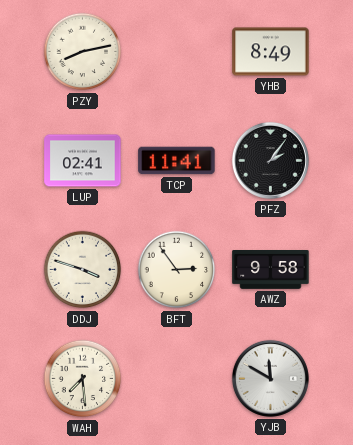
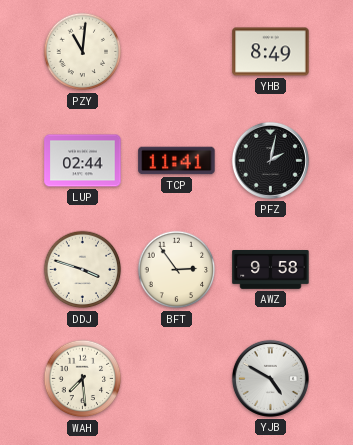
PZY: 8:13 -> 11:01 (83, 52)
LUP: 02:41 -> 02:44 (83, 161)
PFZ: 2:06 -> 2:02 (270, 160)
YJB: 11:50 -> 4:50 (270, 378)
